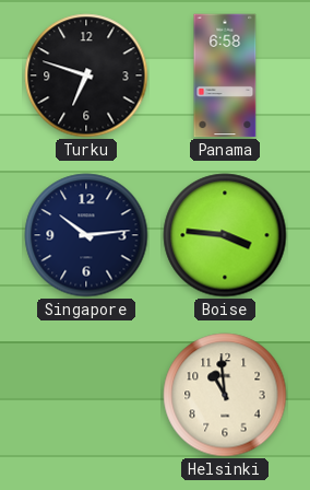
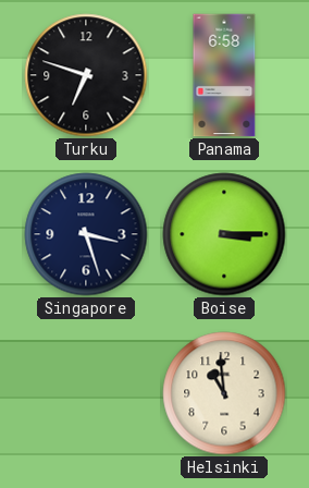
Singapore: 10:14 -> 3:27 (86, 234)
Boise: 3:46 -> 3:15 (224, 234)
